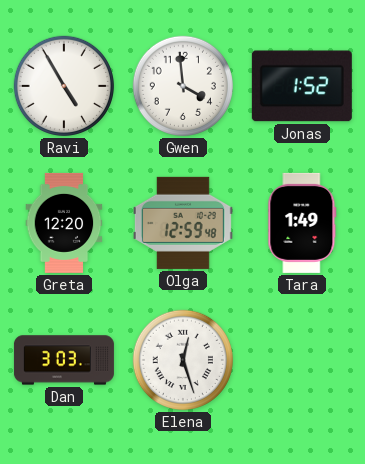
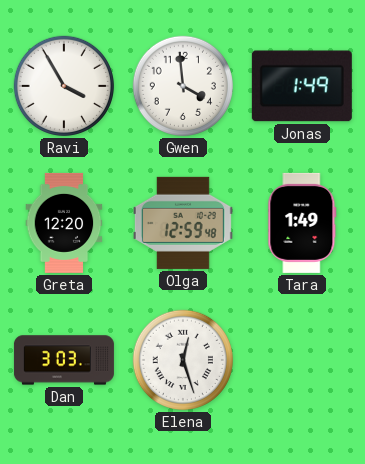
Ravi: 4:55 -> 3:55 (64, 86)
Jonas: 1:52 -> 1:49 (302, 86)
